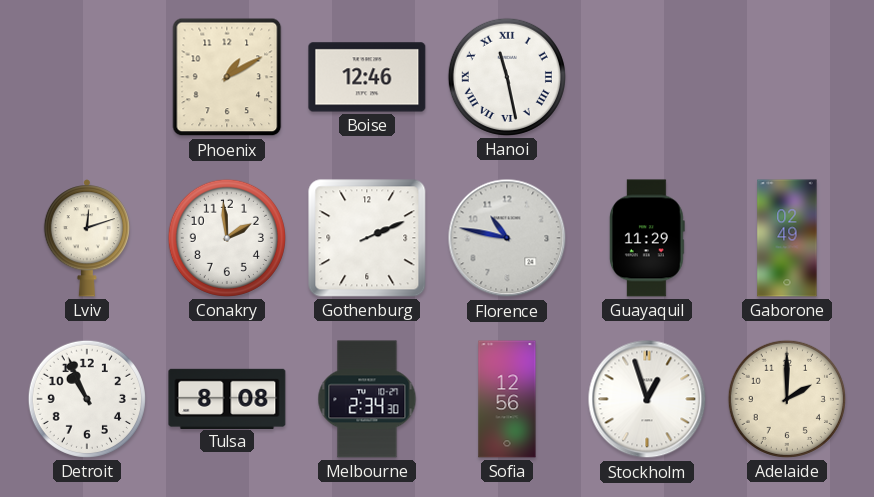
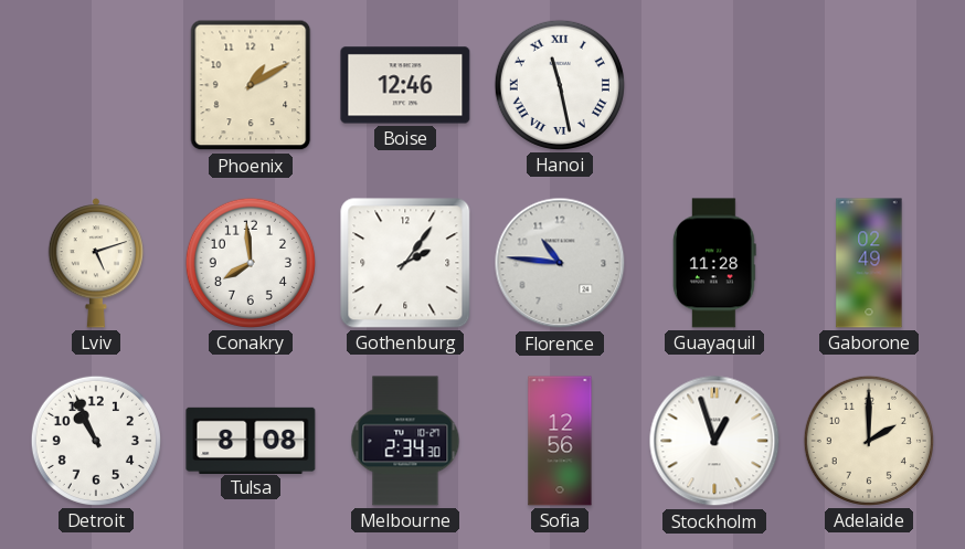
Lviv: 12:12 -> 5:12 (95, 263)
Conakry: 1:59 -> 7:59 (251, 263)
Gothenburg: 2:11 -> 2:06 (405, 263)
Florence: 10:47 -> 10:46 (560, 263)
Guayaquil: 11:29 -> 11:28 (714, 263)
